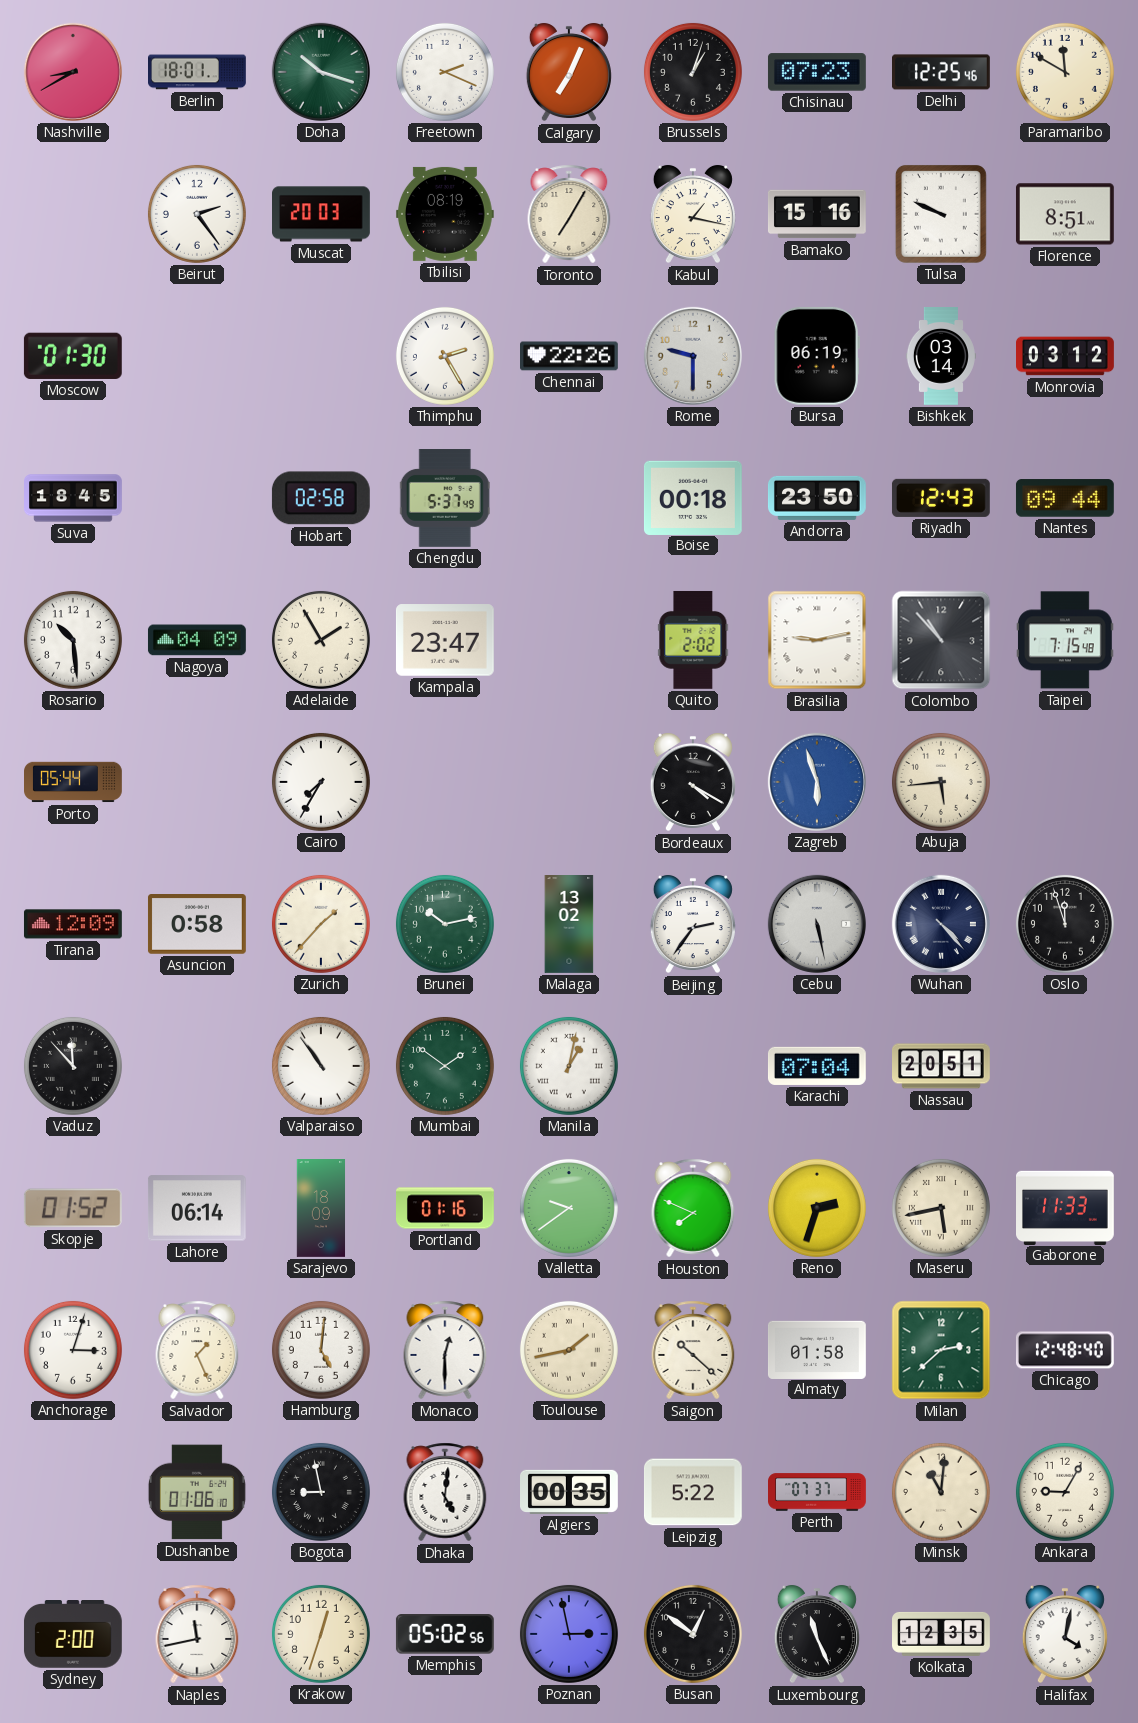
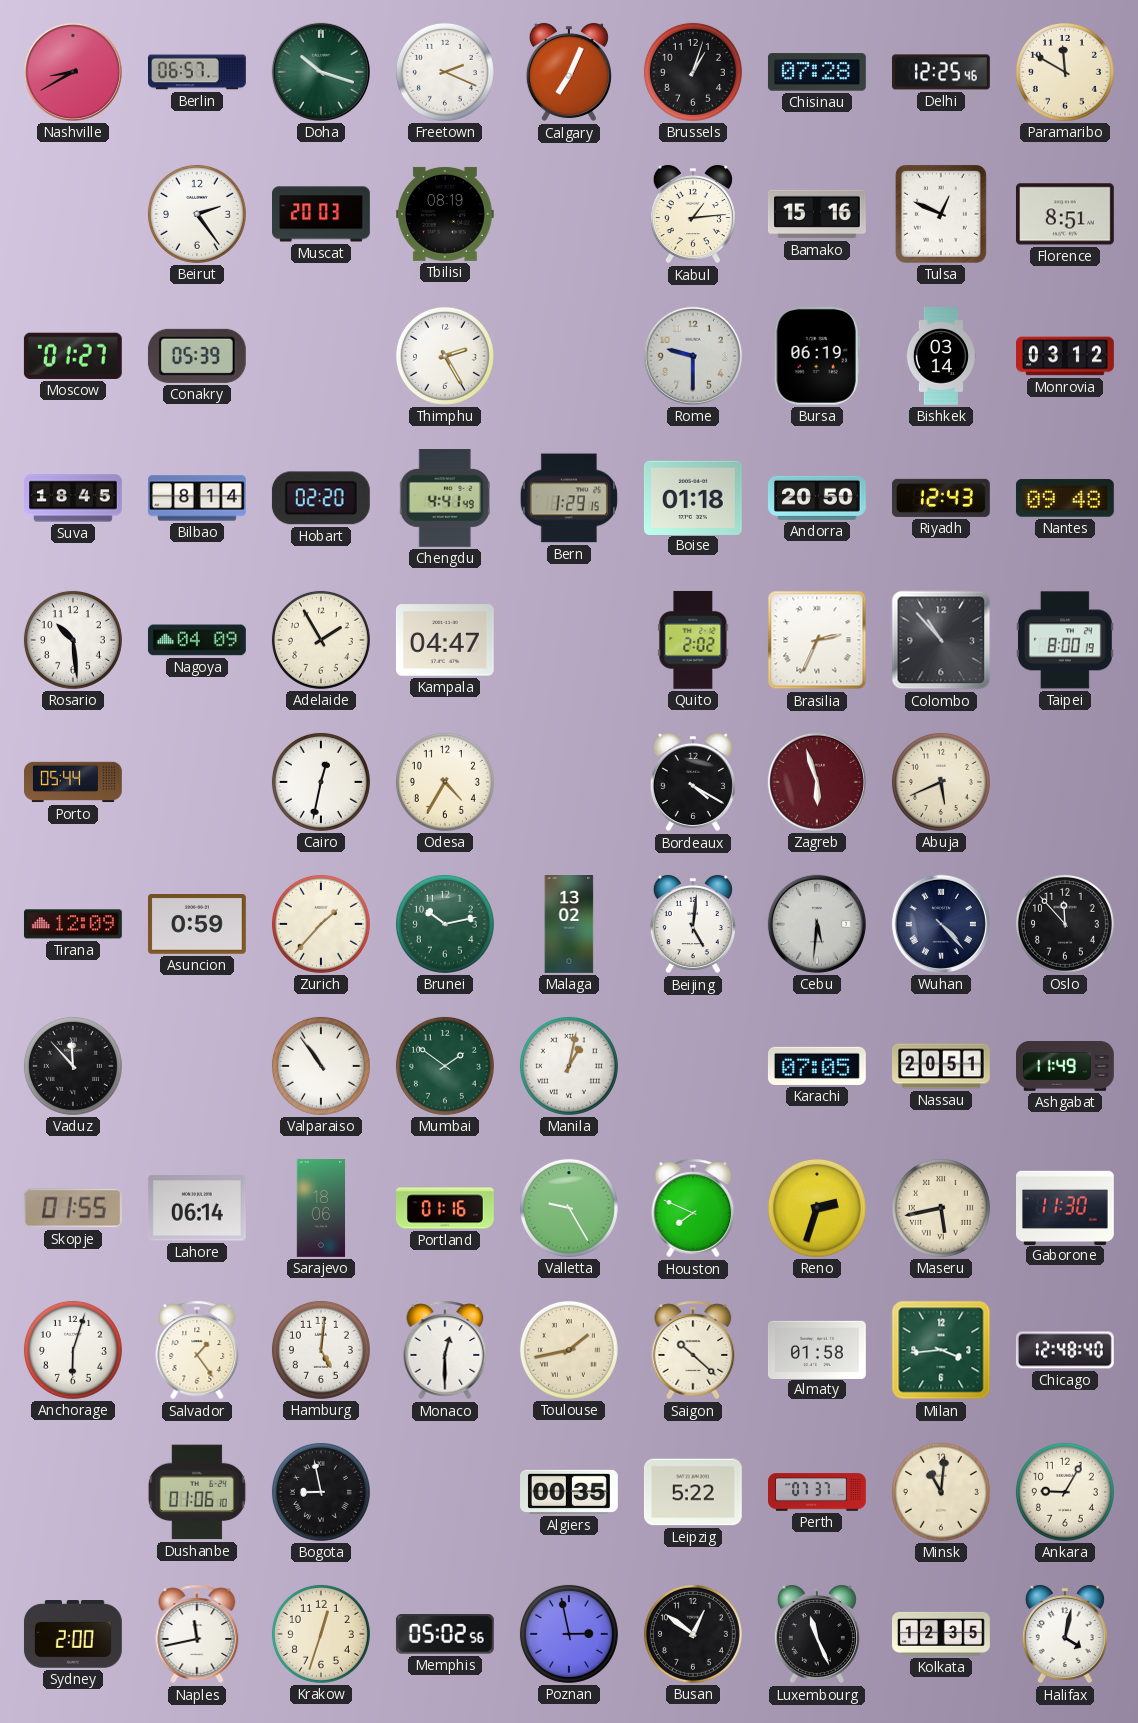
Berlin: 18:01 -> 06:57 (198, 72)
Chisinau: 07:23 -> 07:28 (817, 72)
Toronto: 7:05 -> none (569, 214)
Kabul: 1:17 -> 1:14 (693, 214)
Tulsa: 9:49 -> 12:49 (941, 214)
Moscow: 01:30 -> 01:27 (73, 356)
Conakry: none -> 05:39 (197, 356)
Chennai: 22:26 -> none (570, 356)
Bilbao: none -> 8:14 (198, 498)
Hobart: 02:58 -> 02:20 (321, 498)
Chengdu: 5:37 -> 4:41 (445, 499)
Bern: none -> 1:29 (569, 498)
Boise: 00:18 -> 01:18 (693, 497)
Andorra: 23:50 -> 20:50 (817, 498)
Nantes: 09:44 -> 09:48 (1065, 498)
Kampala: 23:47 -> 04:47 (445, 640)
Brasilia: 9:13 -> 2:34 (817, 640)
Taipei: 7:15 -> 8:00 (1065, 640)
Cairo: 7:35 -> 12:32 (321, 782)
Odesa: none -> 4:35 (445, 782)
Zagreb dial: blue -> burgundy (817, 782)
Abuja: 5:44 -> 5:41 (941, 782)
Asuncion: 0:58 -> 0:59 (197, 924)
Beijing: 2:36 -> 5:01 (693, 924)
Cebu: 5:28 -> 5:31 (817, 924)
Oslo: 11:57 -> 11:53 (1065, 924)
Karachi: 07:04 -> 07:05 (817, 1066)
Ashgabat: none -> 11:49 (1066, 1067)
Skopje: 01:52 -> 01:55 (73, 1208)
Sarajevo: 18:09 -> 18:06 (321, 1209)
Valletta: 9:39 -> 9:25 (569, 1208)
Gaborone: 11:33 -> 11:30 (1066, 1207)
Anchorage: 3:03 -> 6:03 (73, 1350)
Salvador: 1:26 -> 1:24 (197, 1350)
Milan: 2:38 -> 3:44 (941, 1350)
Dhaka: 5:01 -> none (445, 1492)
